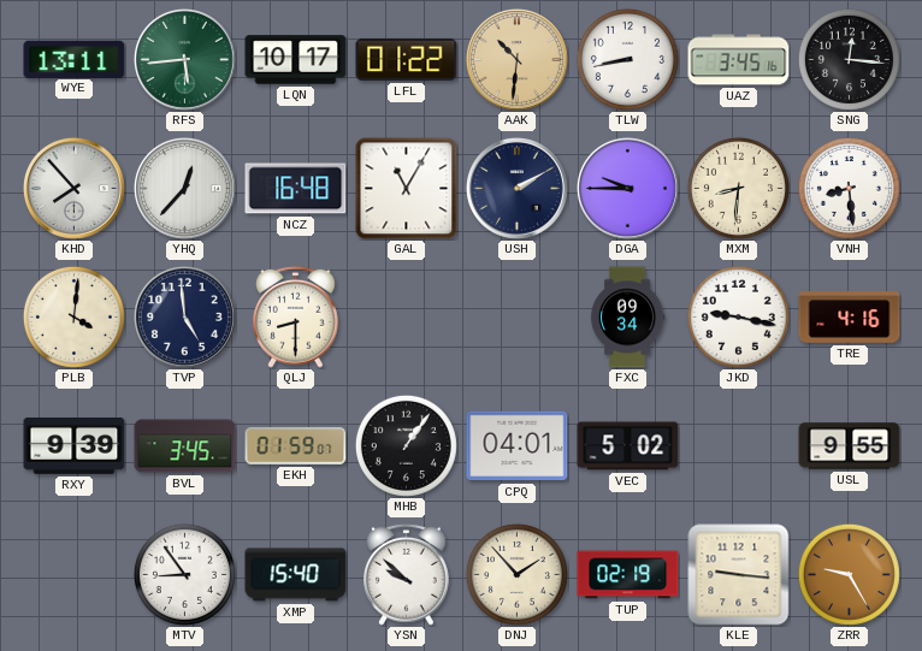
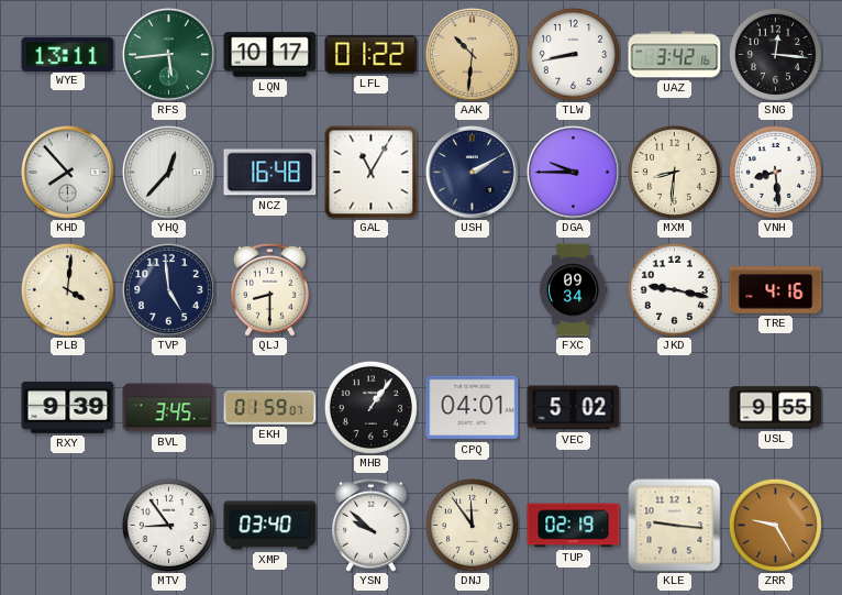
UAZ: 3:45 -> 3:42 (675, 55)
XMP: 15:40 -> 03:40 (270, 526)
DNJ: 1:53 -> 11:54 (472, 525)
